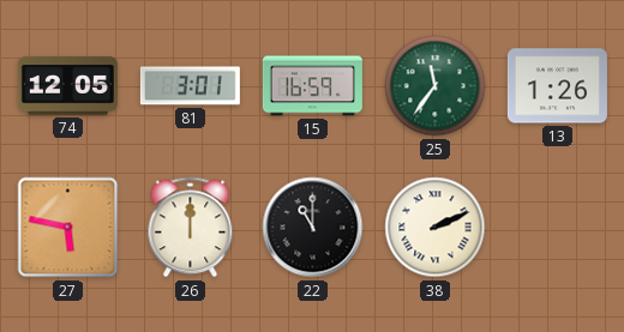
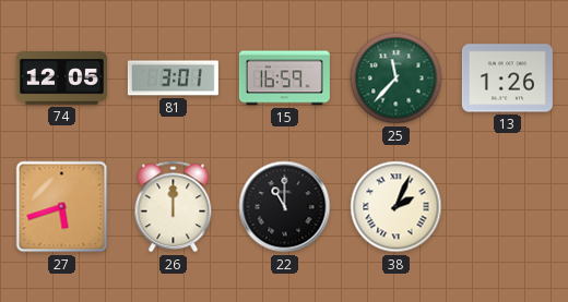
25: 11:36 -> 11:37 (397, 78)
27: 5:47 -> 5:42 (62, 207)
38: 2:11 -> 2:04 (397, 207)
